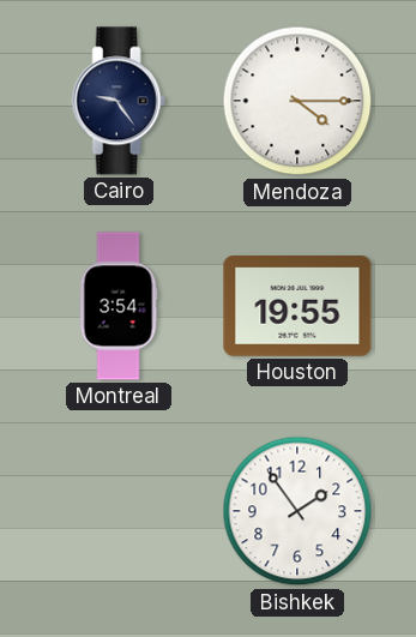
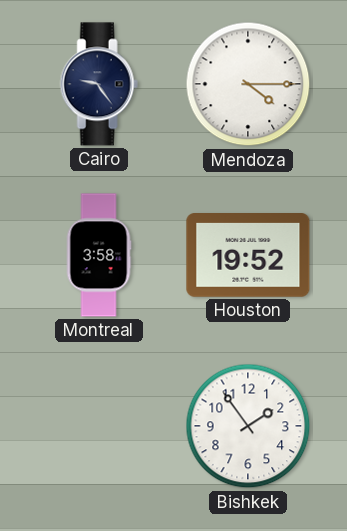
Montreal: 3:54 -> 3:58 (99, 255)
Houston: 19:55 -> 19:52 (248, 256)
